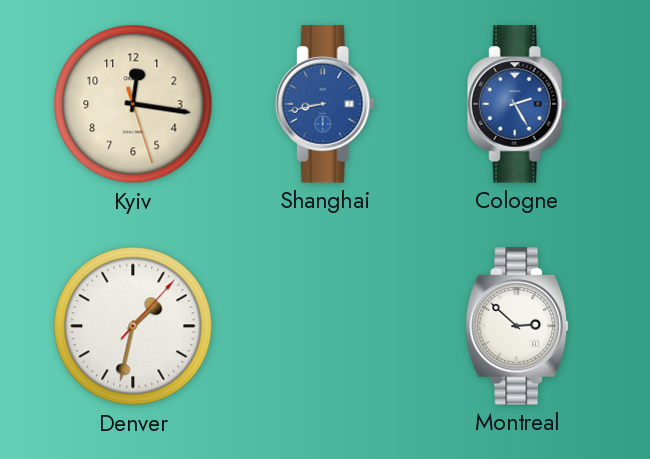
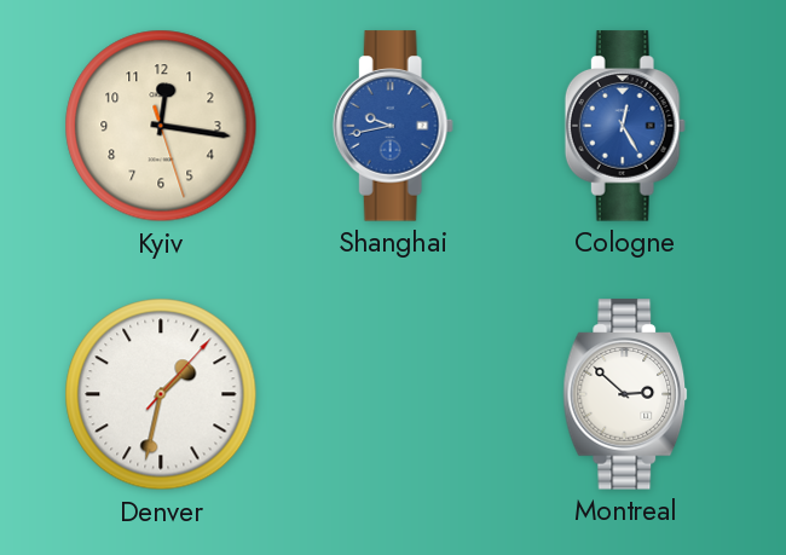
Shanghai: 8:43 -> 9:43 (393, 126)
Cologne: 2:25 -> 12:25 (625, 126)
